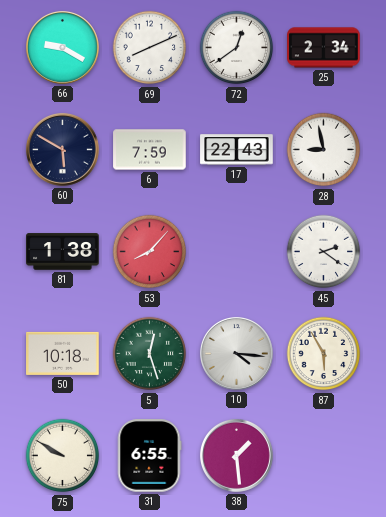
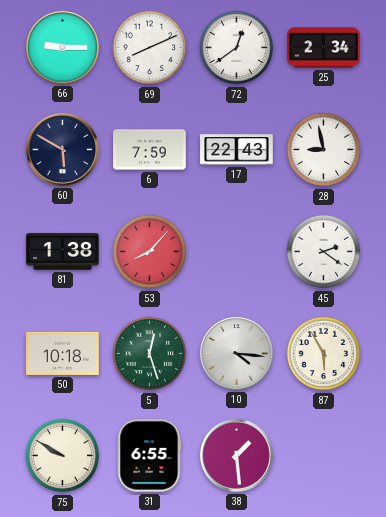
66: 9:20 -> 9:15 (62, 47)
